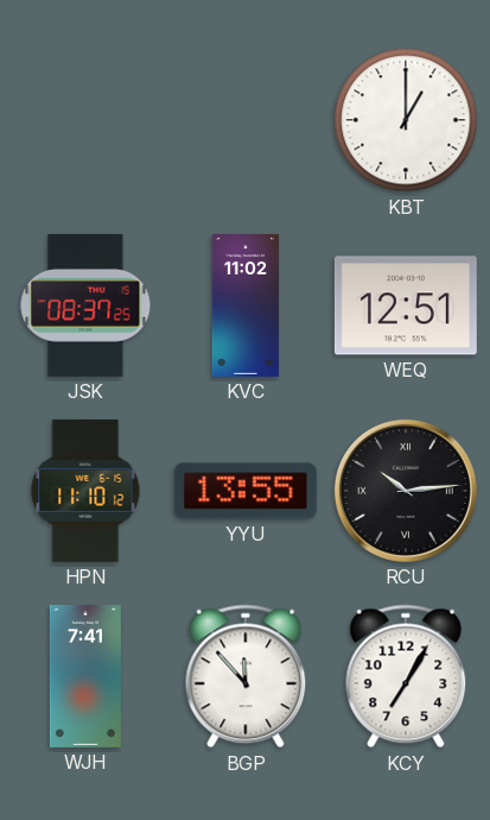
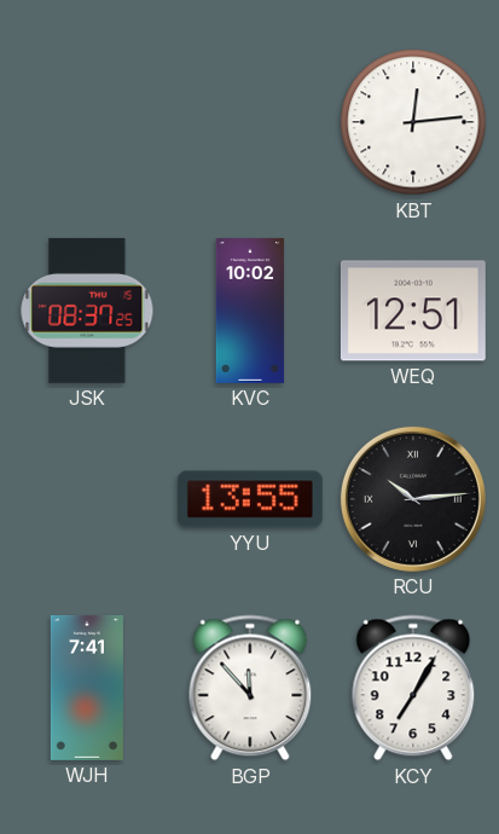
KBT: 1:00 -> 12:14 (413, 122)
KVC: 11:02 -> 10:02 (250, 311)
HPN: 11:10 -> none (85, 491)
